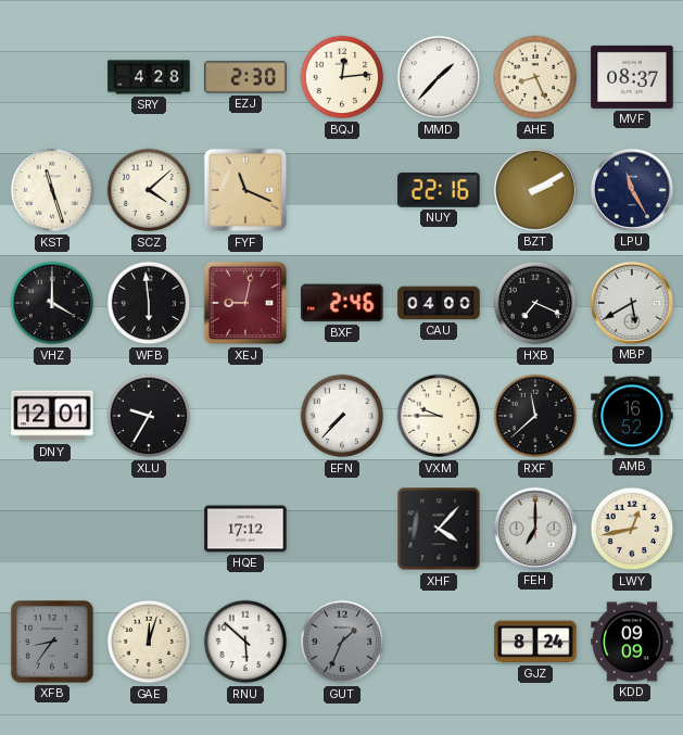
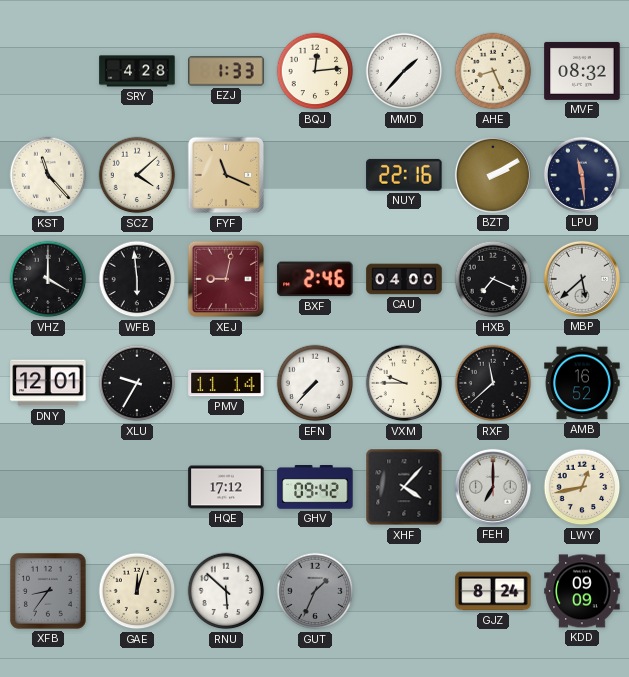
EZJ: 2:30 -> 1:33 (226, 71)
MVF: 08:37 -> 08:32 (582, 71)
KST: 11:27 -> 11:23 (48, 175)
LPU: 11:25 -> 11:29 (582, 175)
MBP: 5:40 -> 5:38 (582, 279)
PMV: none -> 11:14 (226, 383)
GHV: none -> 09:42 (315, 487)
